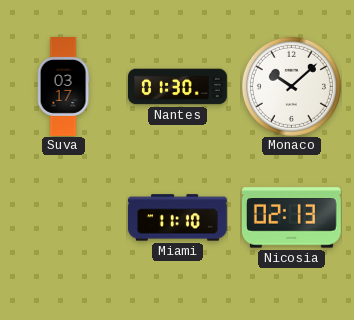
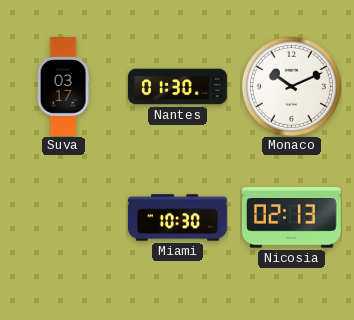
Monaco: 10:08 -> 10:11 (291, 86)
Miami: 11:10 -> 10:30 (178, 218)
